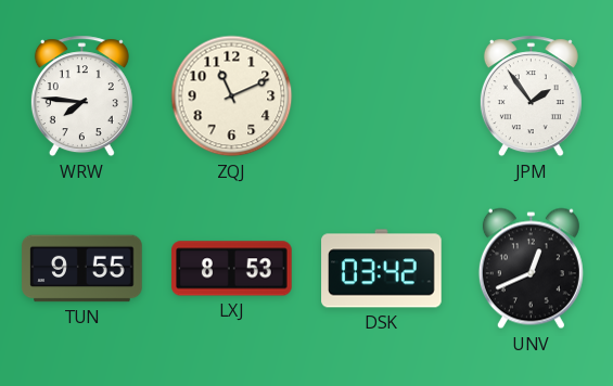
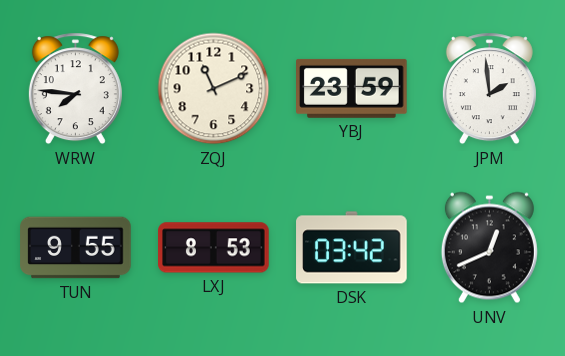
YBJ: none -> 23:59 (352, 88)
JPM: 1:54 -> 1:59 (489, 89)
